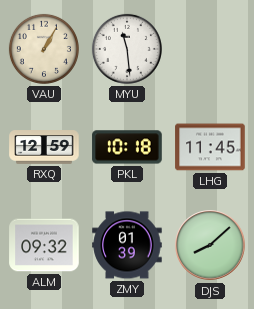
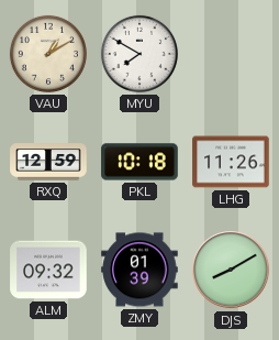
VAU: 1:05 -> 1:10 (48, 54)
MYU: 11:29 -> 7:50 (139, 54)
LHG: 11:45 -> 11:26 (231, 162)
DJS: 8:08 -> 8:10 (231, 270)
